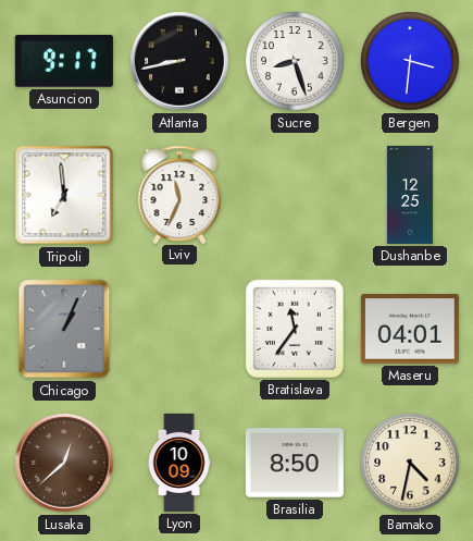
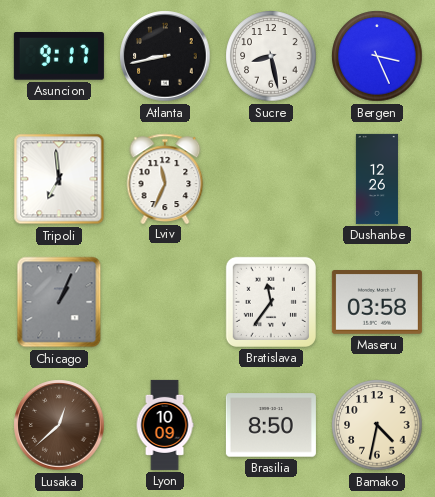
Sucre: 8:27 -> 8:28 (271, 56)
Bergen: 3:31 -> 3:26 (377, 56)
Dushanbe: 12:25 -> 12:26 (377, 179)
Maseru: 04:01 -> 03:58 (377, 303)
